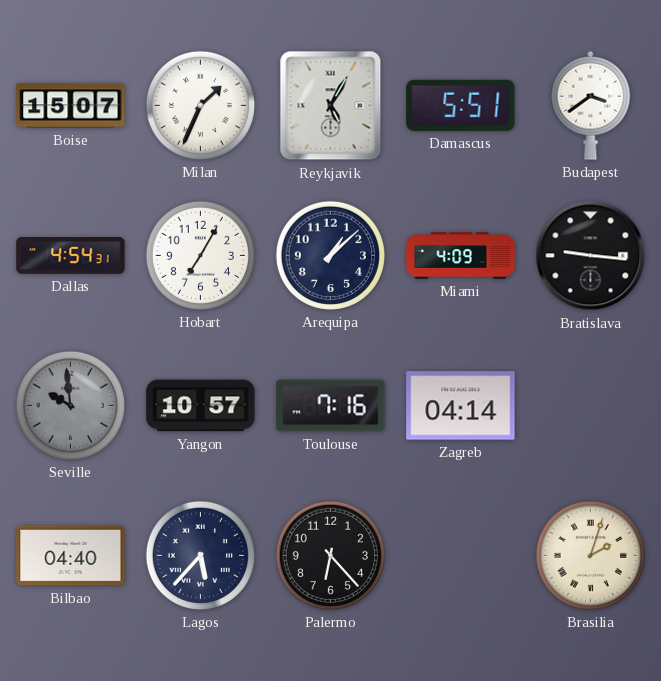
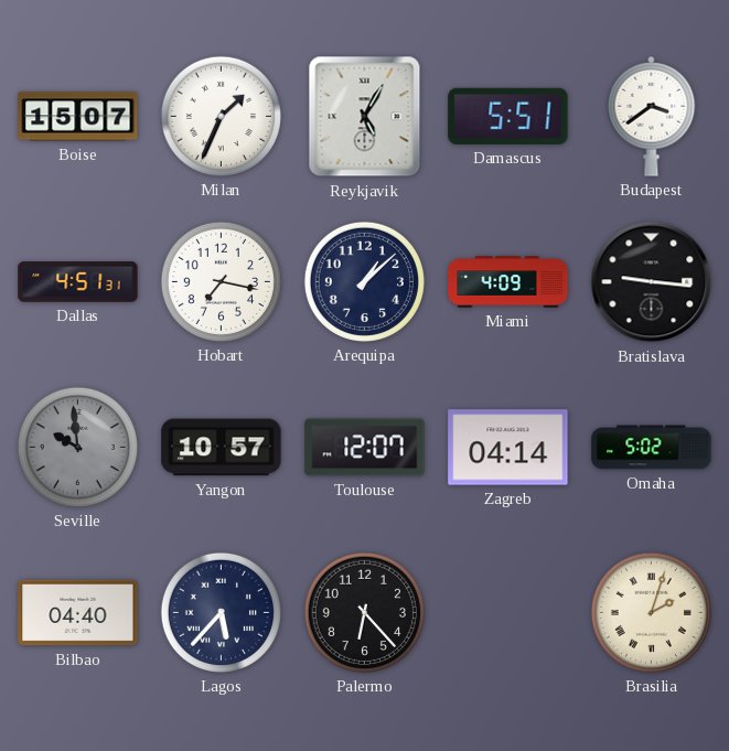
Dallas: 4:54 -> 4:51 (78, 282)
Hobart: 7:05 -> 7:17 (221, 281)
Toulouse: 7:16 -> 12:07 (365, 448)
Omaha: none -> 5:02 (652, 448)
